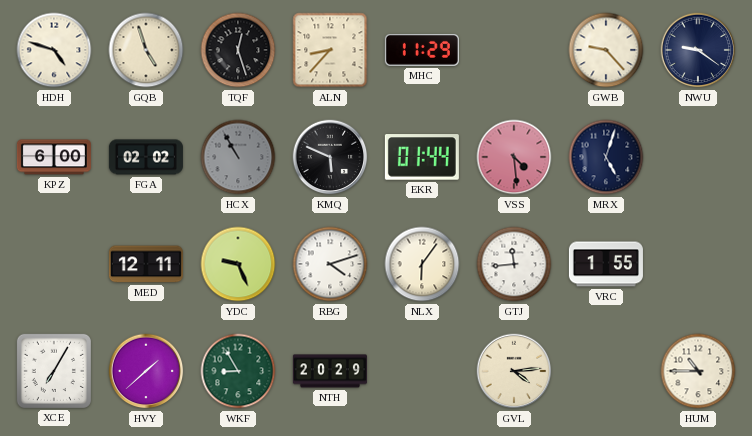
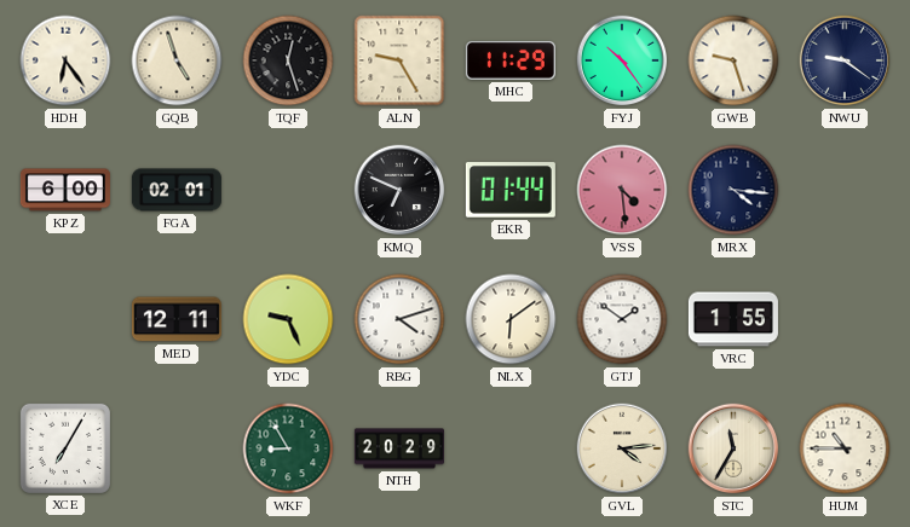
HDH: 4:48 -> 6:24 (65, 60)
ALN: 8:37 -> 9:25 (399, 60)
FYJ: none -> 10:24 (622, 60)
GWB: 9:23 -> 9:27 (733, 60)
FGA: 02:02 -> 02:01 (177, 190)
HCX: 10:55 -> none (238, 157)
KMQ: 5:49 -> 6:49 (399, 190)
MRX: 5:03 -> 4:16 (733, 190)
NLX: 6:06 -> 6:09 (511, 319)
GTJ: 11:44 -> 1:51 (622, 319)
HVY: 1:38 -> none (146, 371)
STC: none -> 11:35 (733, 448)
